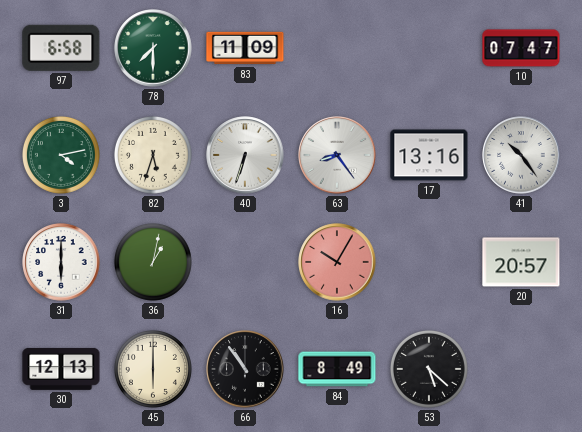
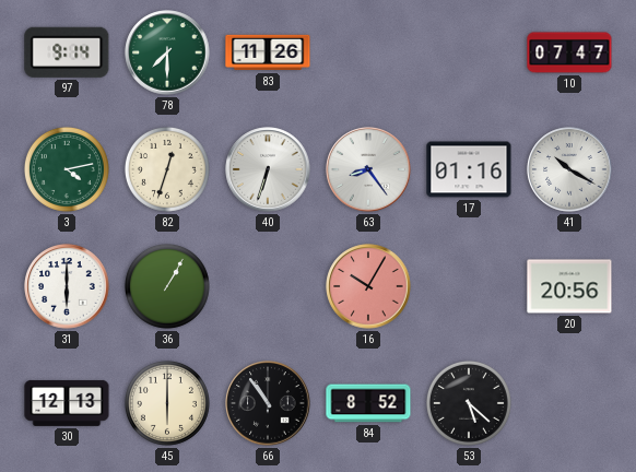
97: 6:58 -> 9:14 (67, 52)
83: 11:09 -> 11:26 (268, 52)
82: 5:33 -> 12:33 (167, 169)
17: 13:16 -> 01:16 (469, 169)
41: 10:24 -> 10:20 (569, 169)
36: 1:02 -> 1:05 (167, 286)
20: 20:57 -> 20:56 (569, 286)
84: 8:49 -> 8:52 (368, 403)
